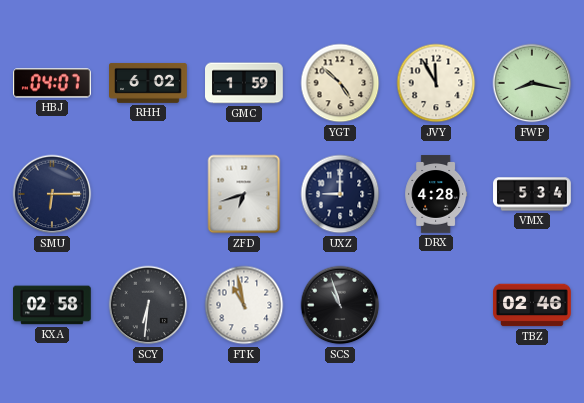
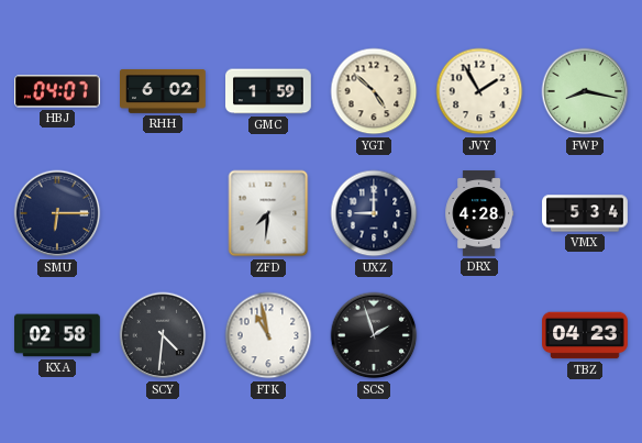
JVY: 11:55 -> 1:55 (479, 91)
ZFD: 6:42 -> 7:31 (268, 213)
SCY: 6:31 -> 4:31 (163, 335)
SCS: 10:57 -> 1:57 (374, 335)
TBZ: 02:46 -> 04:23 (585, 335)
